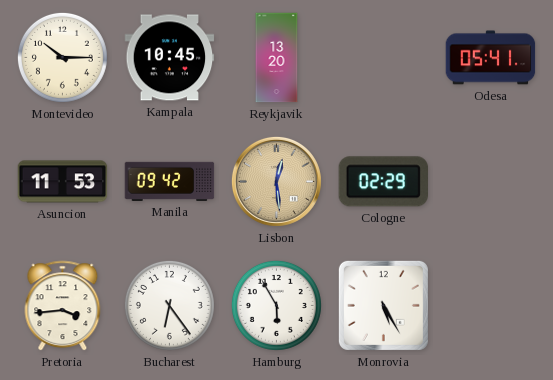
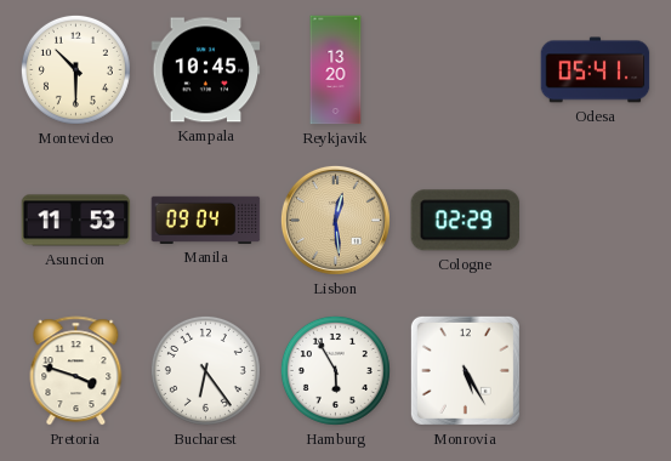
Montevideo: 10:15 -> 10:30 (75, 69)
Manila: 09:42 -> 09:04 (206, 220)
Pretoria: 3:44 -> 3:48 (76, 371)
